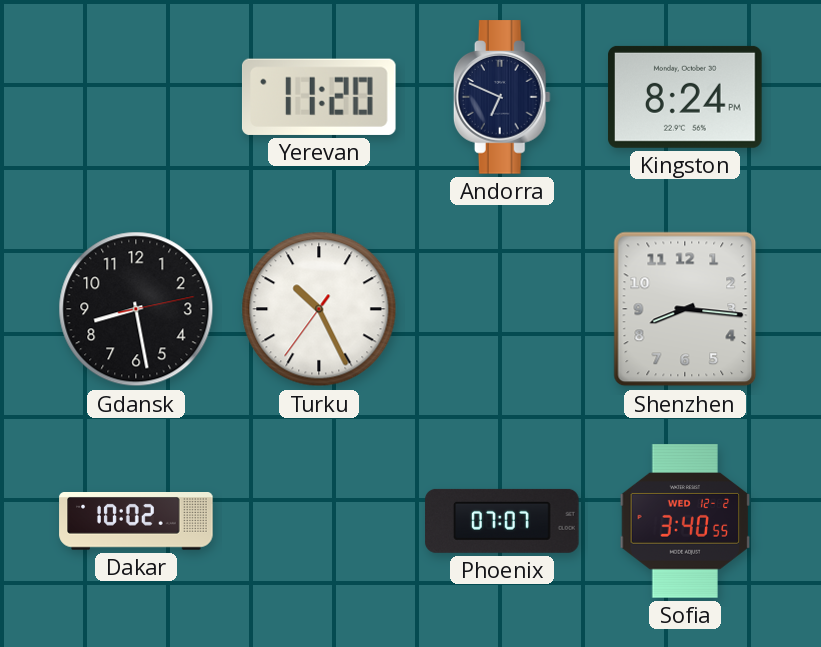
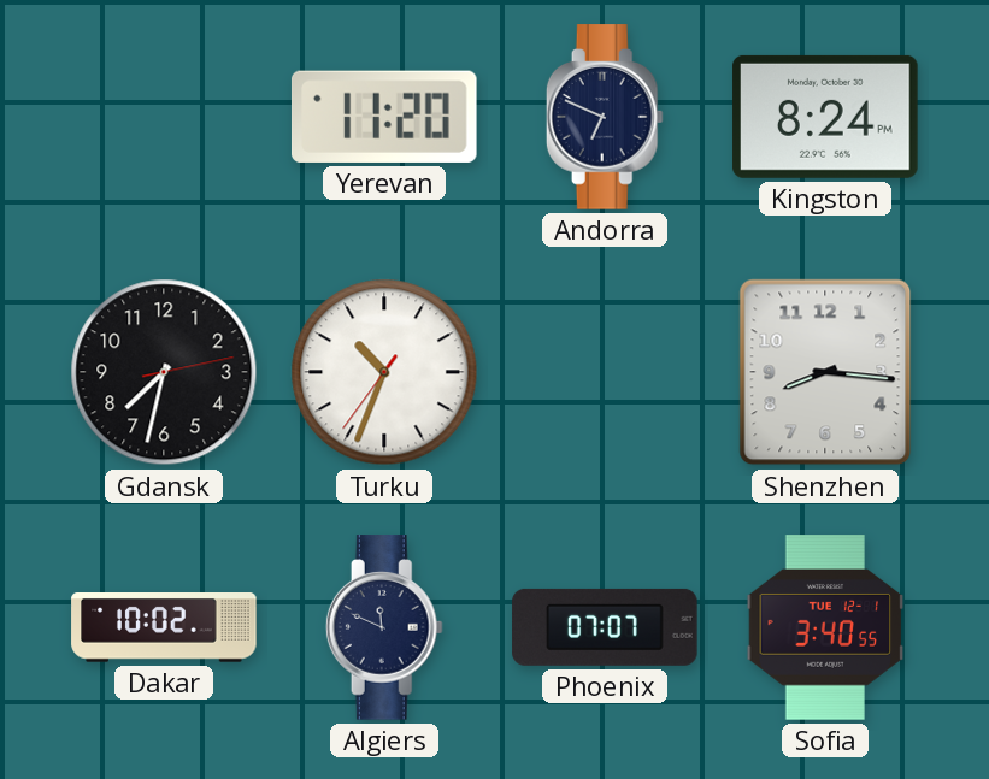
Gdansk: 8:28 -> 7:32 (164, 372)
Turku: 10:25 -> 10:33 (384, 372)
Algiers: none -> 11:49 (384, 627)
Sofia date: WED 12-2 -> TUE 12-1 (825, 627)
